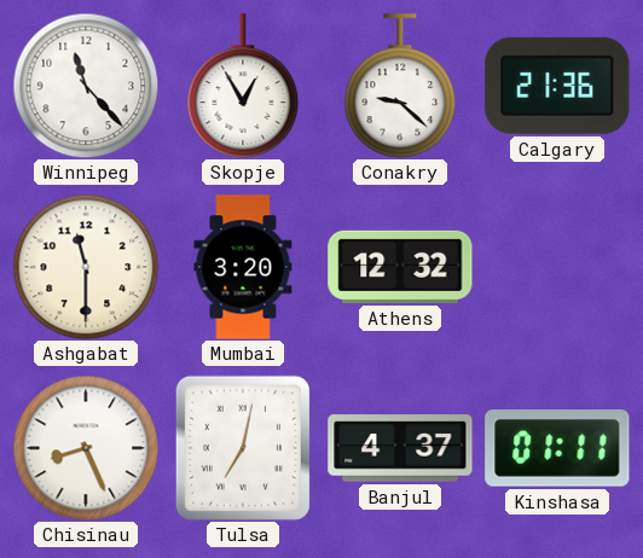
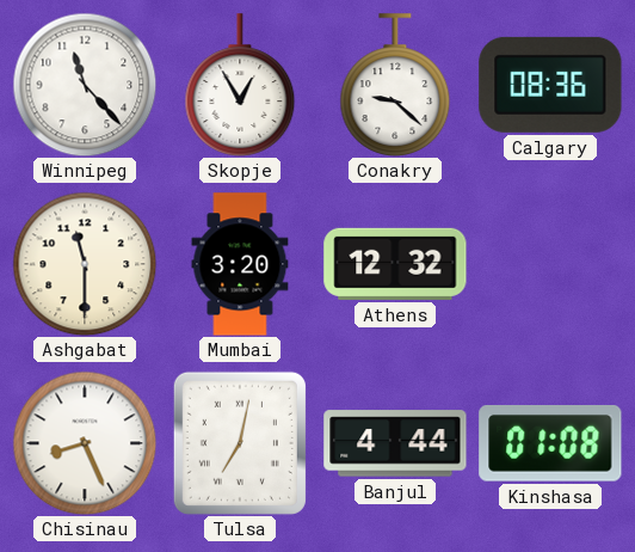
Calgary: 21:36 -> 08:36 (550, 85)
Banjul: 4:37 -> 4:44 (395, 443)
Kinshasa: 01:11 -> 01:08 (550, 444)
